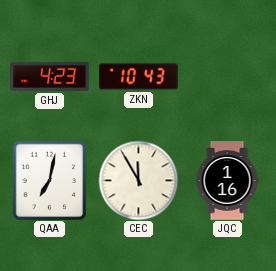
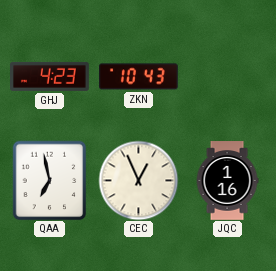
QAA: 7:02 -> 6:58 (50, 180)
CEC: 11:55 -> 12:56 (138, 180)
